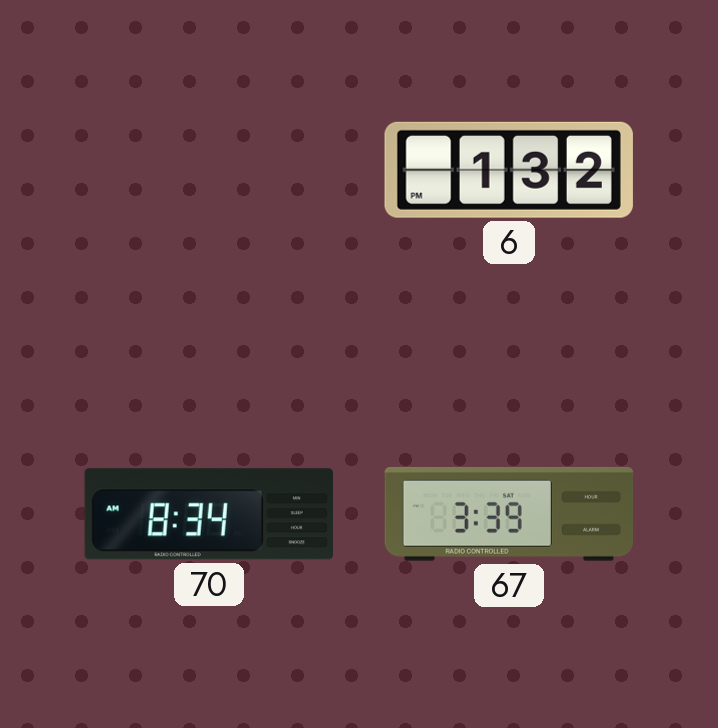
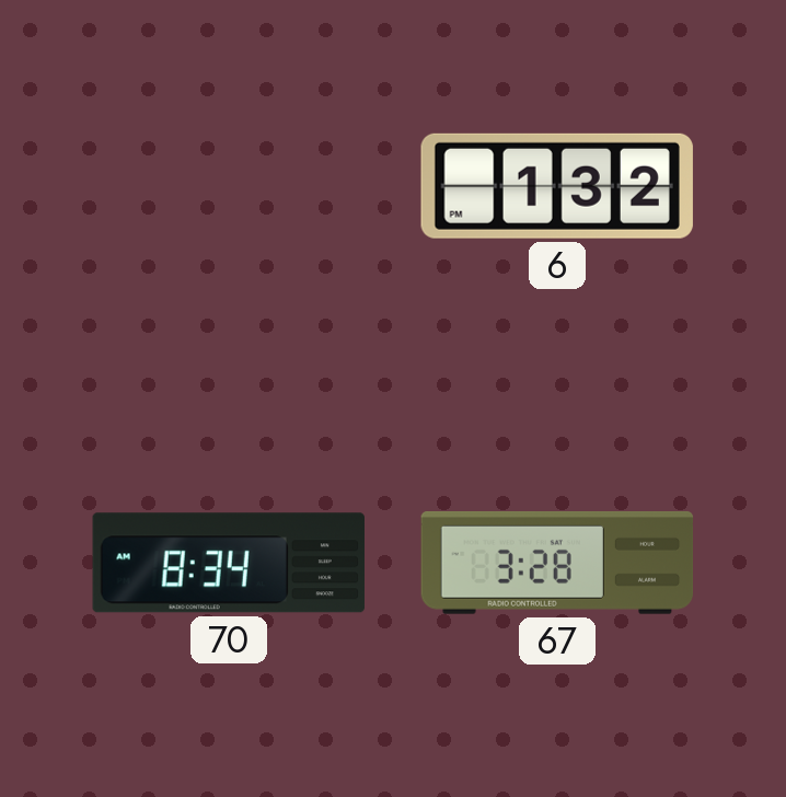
67: 3:39 -> 3:28 (557, 563)
